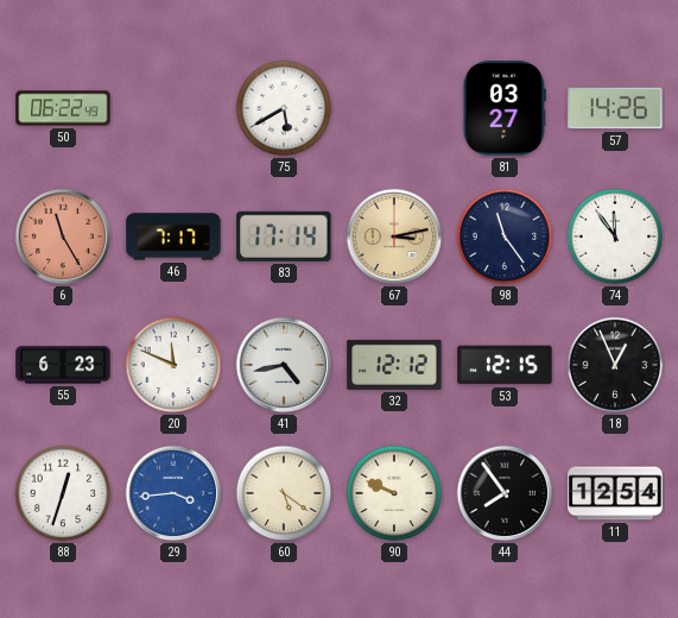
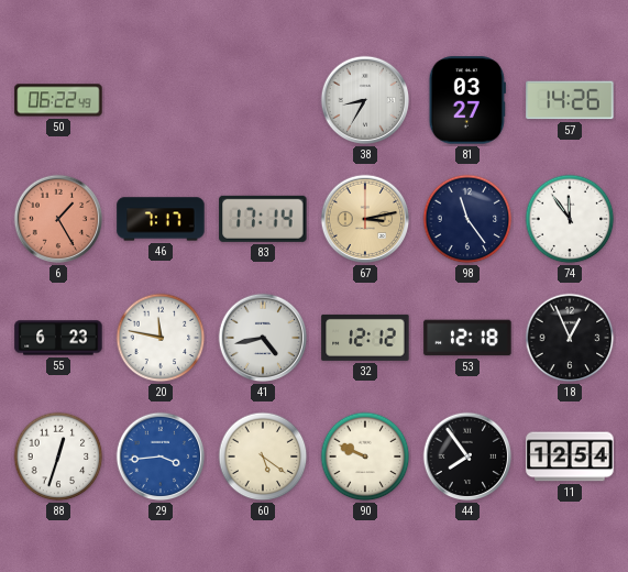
75: 5:40 -> none (284, 108)
38: none -> 8:35 (365, 100)
6: 11:25 -> 1:25 (58, 219)
20: 11:49 -> 11:47 (161, 338)
53: 12:15 -> 12:18 (467, 338)
